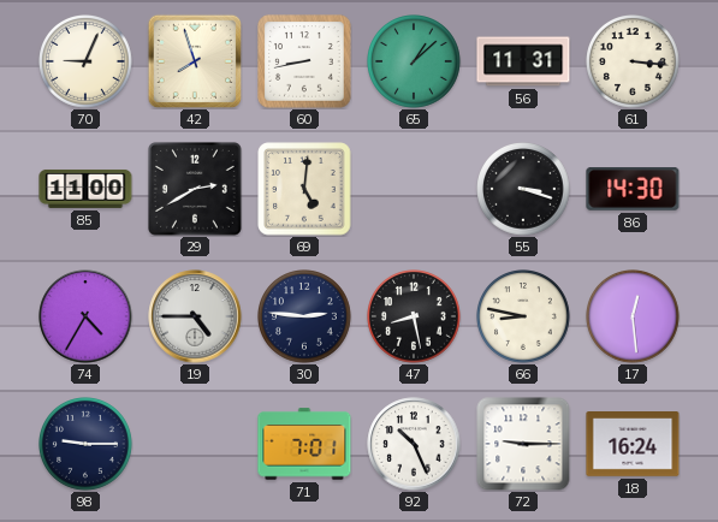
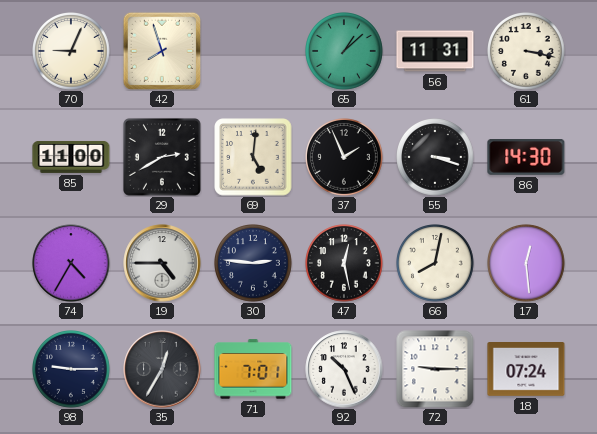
60: 8:43 -> none (304, 61)
61: 3:16 -> 3:17 (527, 52)
37: none -> 1:56 (345, 158)
47: 8:28 -> 12:28 (345, 264)
66: 8:47 -> 8:02 (436, 264)
35: none -> 12:35 (162, 369)
18: 16:24 -> 07:24 (526, 370)
